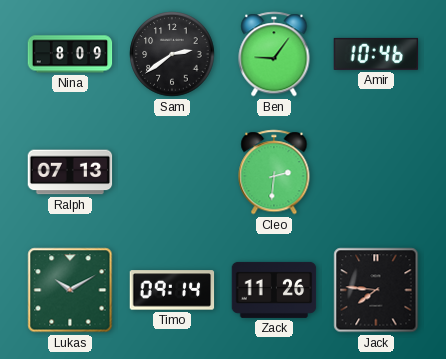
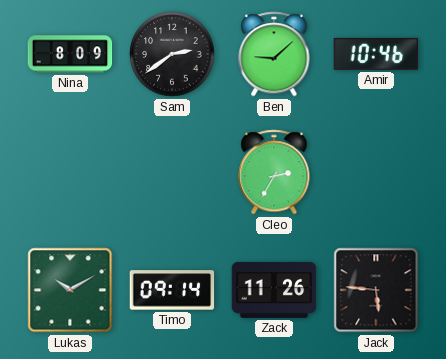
Ben: 9:06 -> 9:08 (274, 54)
Ralph: 07:13 -> none (70, 172)
Cleo: 2:31 -> 2:35 (274, 172)
Jack: 7:46 -> 5:46 (376, 290)
